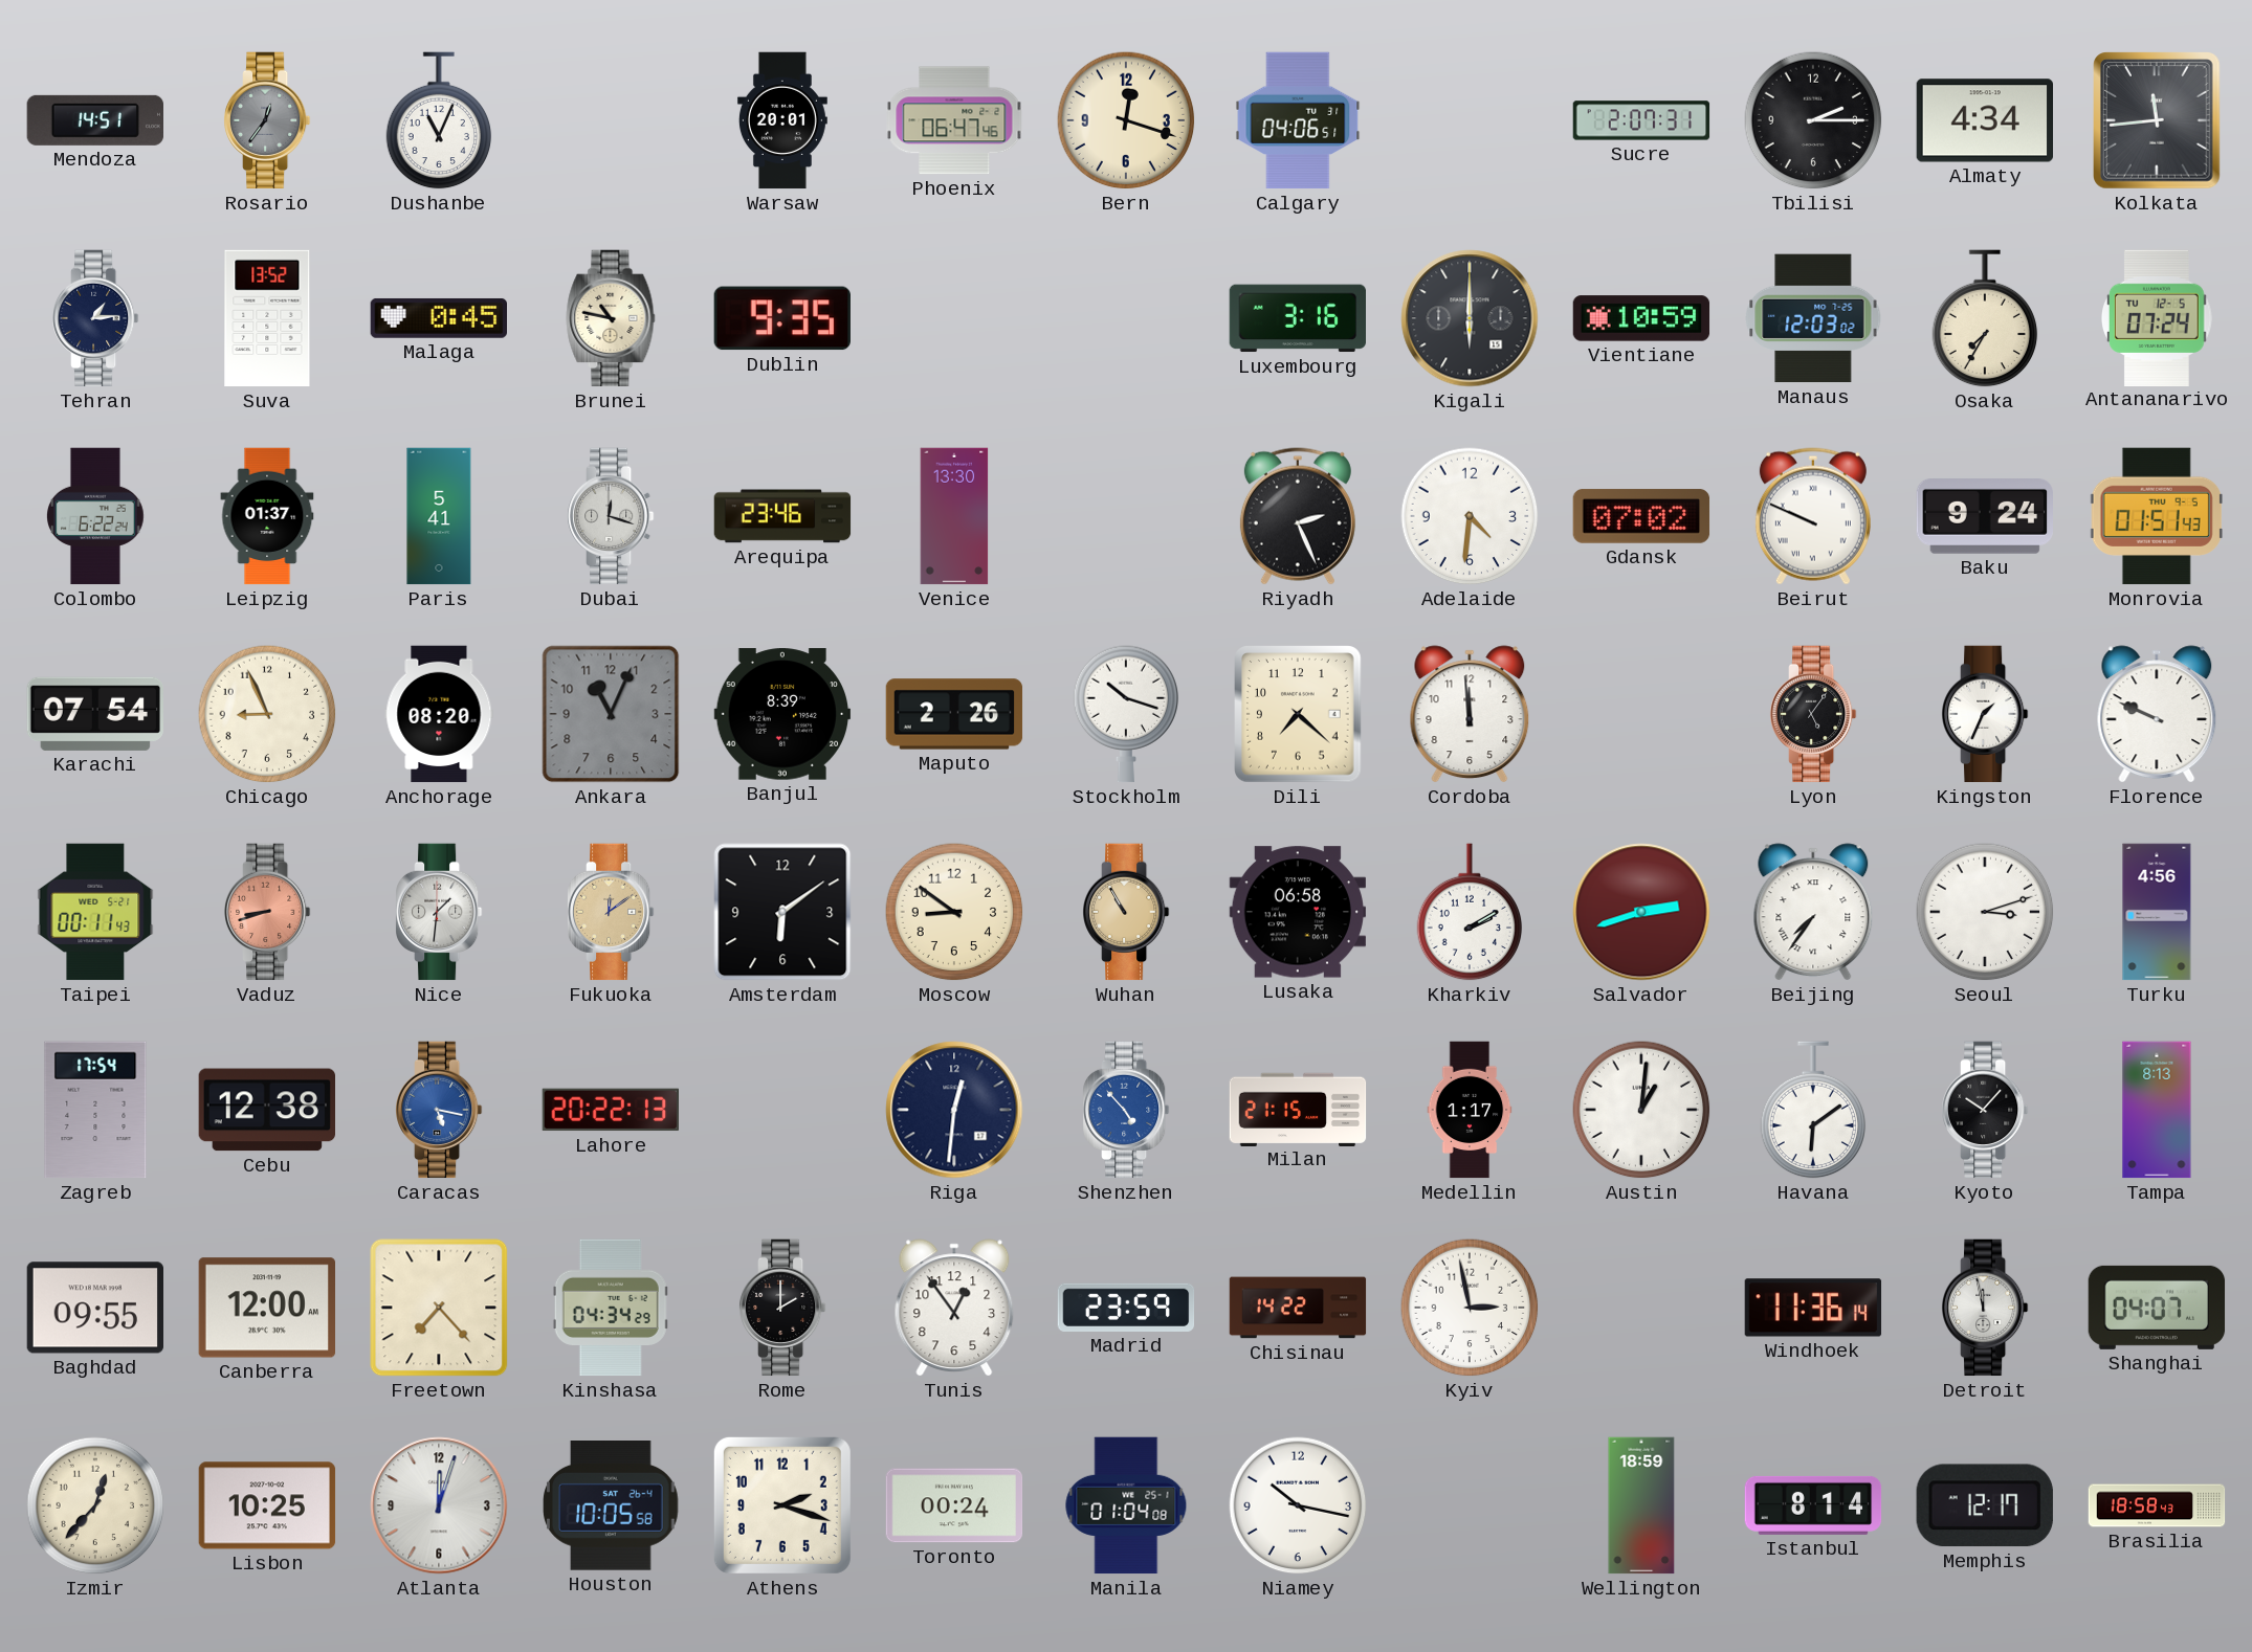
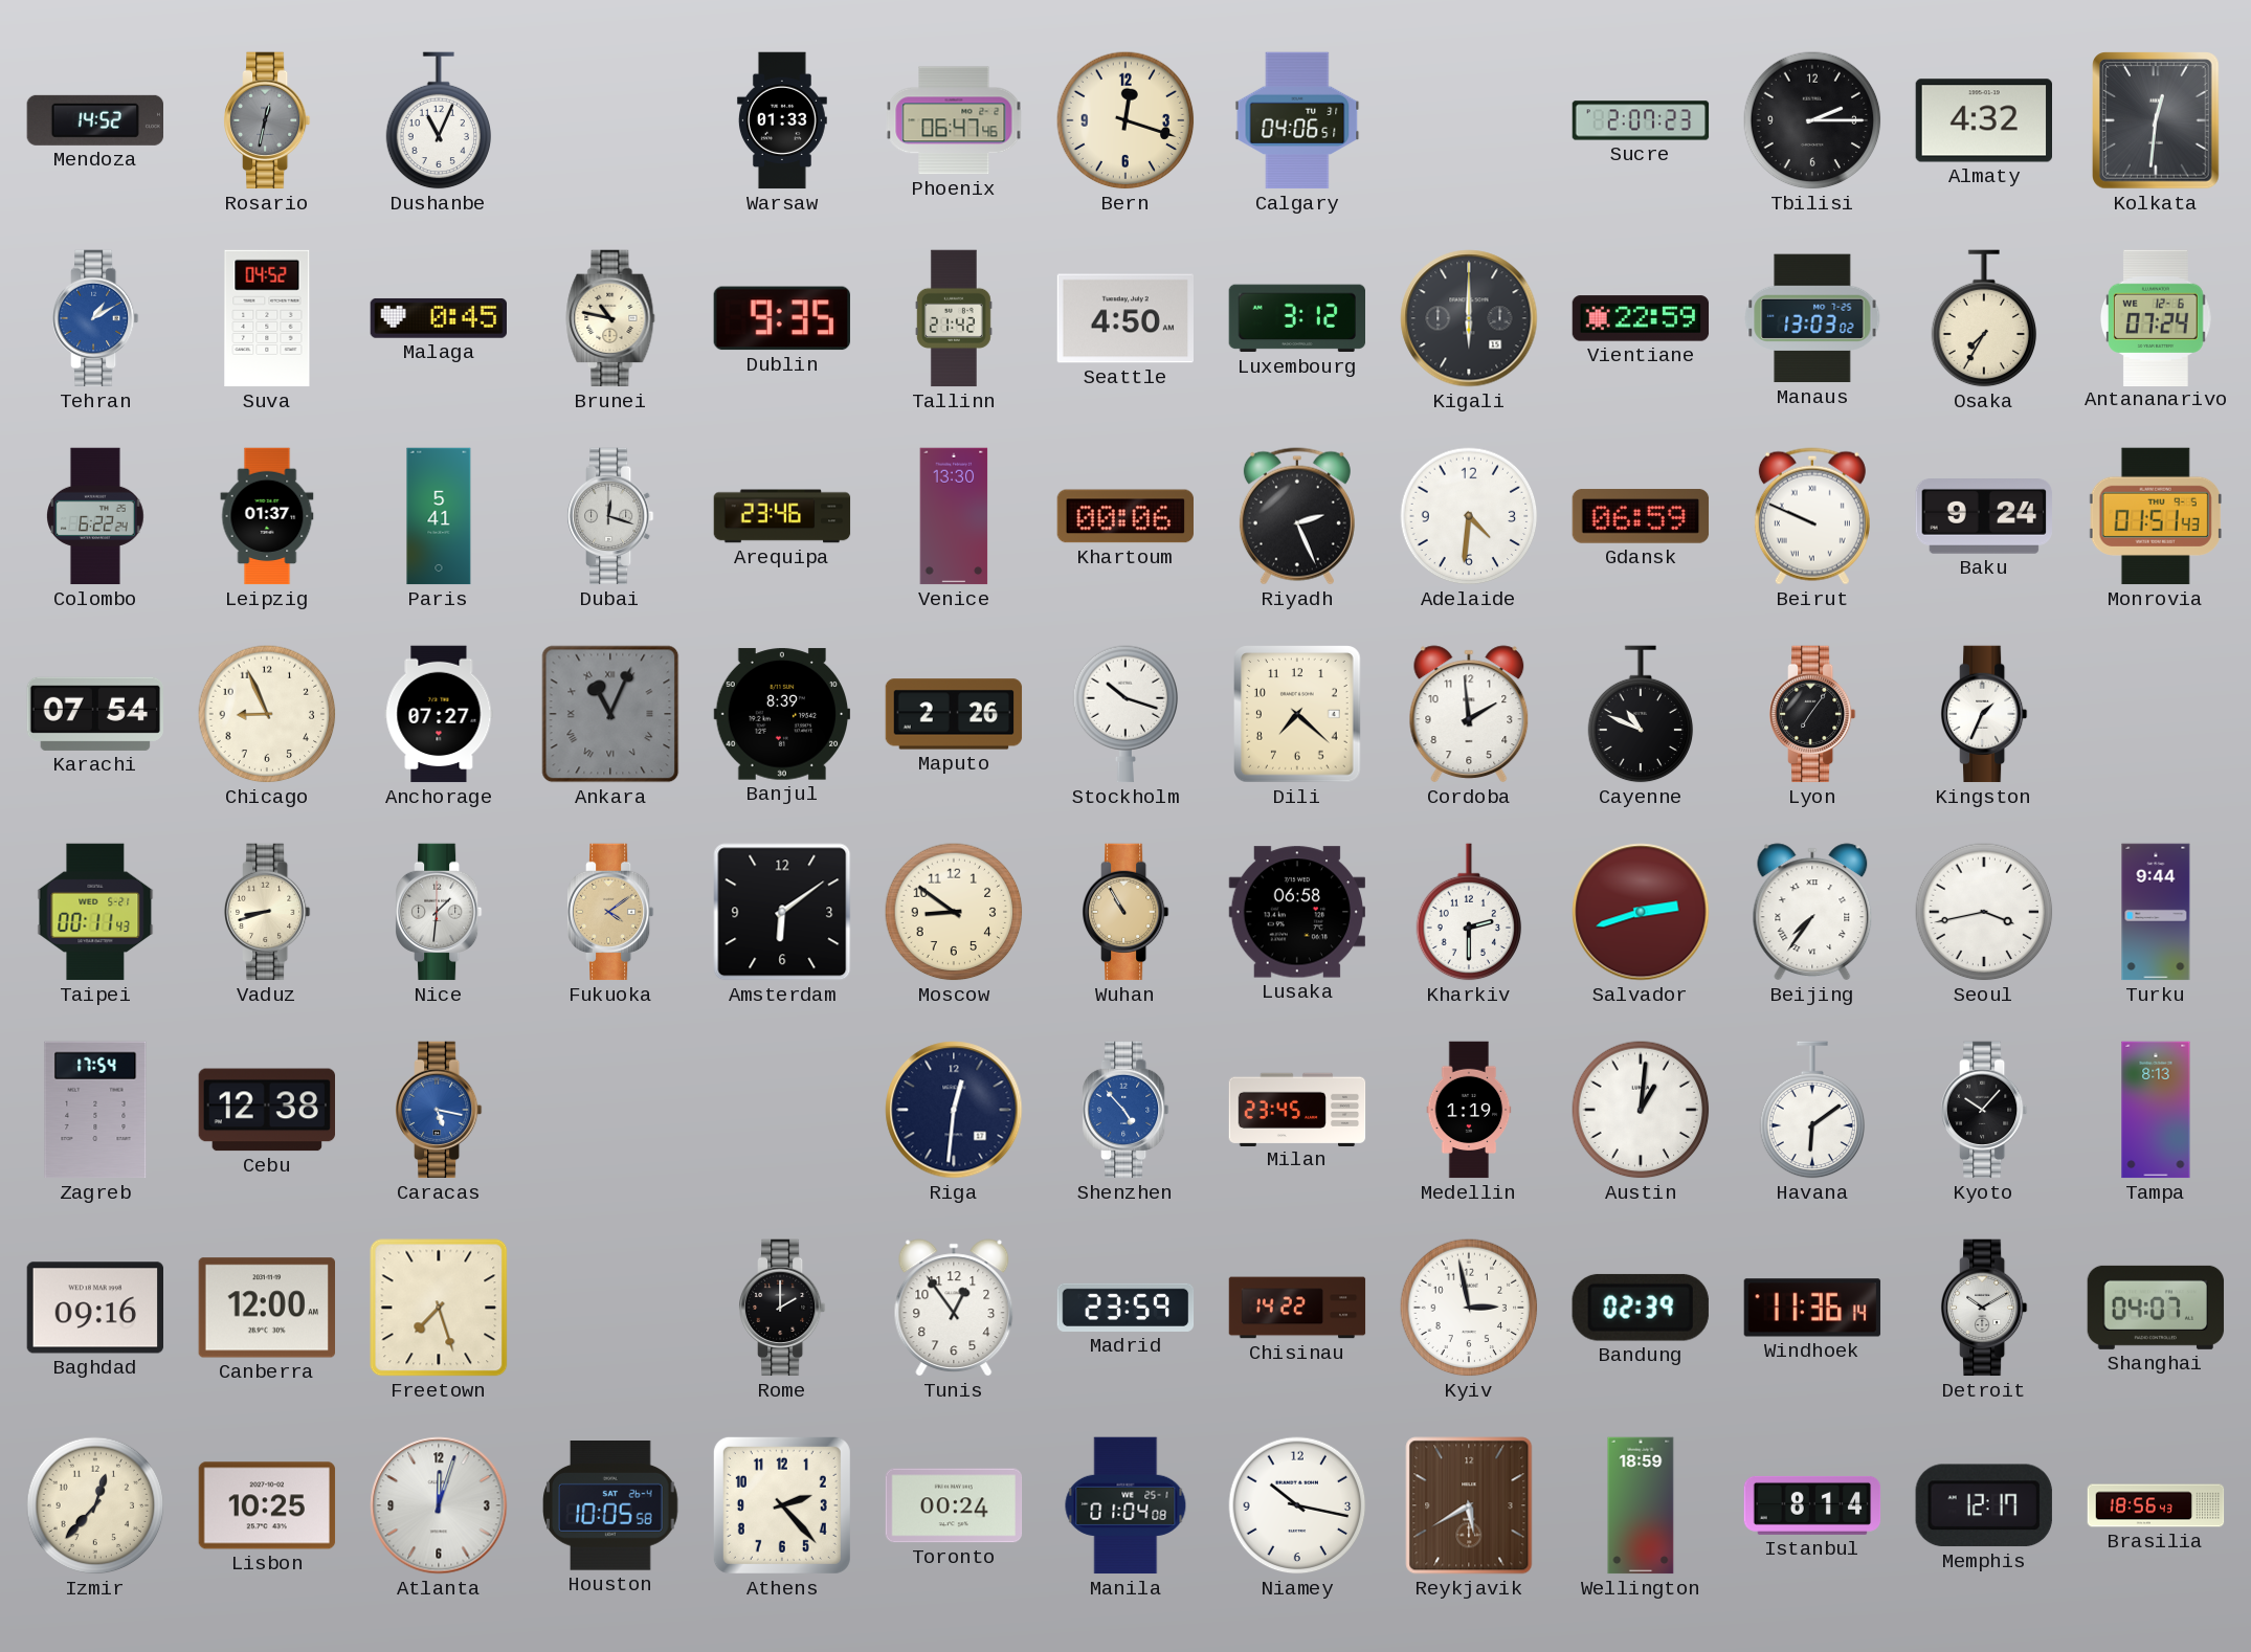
Mendoza: 14:51 -> 14:52 (94, 120)
Rosario: 12:36 -> 12:32 (268, 120)
Warsaw: 20:01 -> 01:33 (782, 120)
Sucre: 2:07:31 -> 2:07:23 (1641, 120)
Almaty: 4:34 -> 4:32 (1984, 120)
Kolkata: 11:44 -> 12:31 (2157, 120)
Tehran: 1:14 -> 1:10 (96, 318)
Tehran dial: navy -> blue (96, 318)
Suva: 13:52 -> 04:52 (267, 318)
Tallinn: none -> 21:42 (954, 318)
Seattle: none -> 4:50 (1124, 318)
Luxembourg: 3:16 -> 3:12 (1296, 318)
Vientiane: 10:59 -> 22:59 (1641, 318)
Manaus: 12:03 -> 13:03 (1812, 318)
Antananarivo date: TU 12-5 -> WE 12-6 (2157, 317)
Khartoum: none -> 00:06 (1124, 516)
Gdansk: 07:02 -> 06:59 (1641, 516)
Anchorage: 08:20 -> 07:27 (439, 714)
Ankara numerals: Arabic -> Roman (610, 714)
Cordoba: 11:59 -> 1:59 (1469, 714)
Cayenne: none -> 10:49 (1641, 714)
Lyon: 5:06 -> 7:06 (1813, 714)
Florence: 9:49 -> none (2157, 714)
Vaduz dial: salmon -> cream (268, 912)
Fukuoka: 12:09 -> 4:09 (611, 912)
Kharkiv: 2:10 -> 2:30 (1469, 912)
Seoul: 3:12 -> 3:43 (1984, 912)
Turku: 4:56 -> 9:44 (2156, 912)
Lahore: 20:22 -> none (610, 1110)
Milan: 21:15 -> 23:45 (1297, 1109)
Medellin: 1:17 -> 1:19 (1469, 1110)
Baghdad: 09:55 -> 09:16 (94, 1308)
Freetown: 7:23 -> 7:27 (439, 1308)
Kinshasa: 04:34 -> none (611, 1308)
Bandung: none -> 02:39 (1641, 1308)
Detroit: 11:58 -> 10:10 (1985, 1308)
Athens: 2:18 -> 2:23 (782, 1505)
Reykjavik: none -> 5:40 (1469, 1505)
Brasilia: 18:58 -> 18:56 (2156, 1505)
